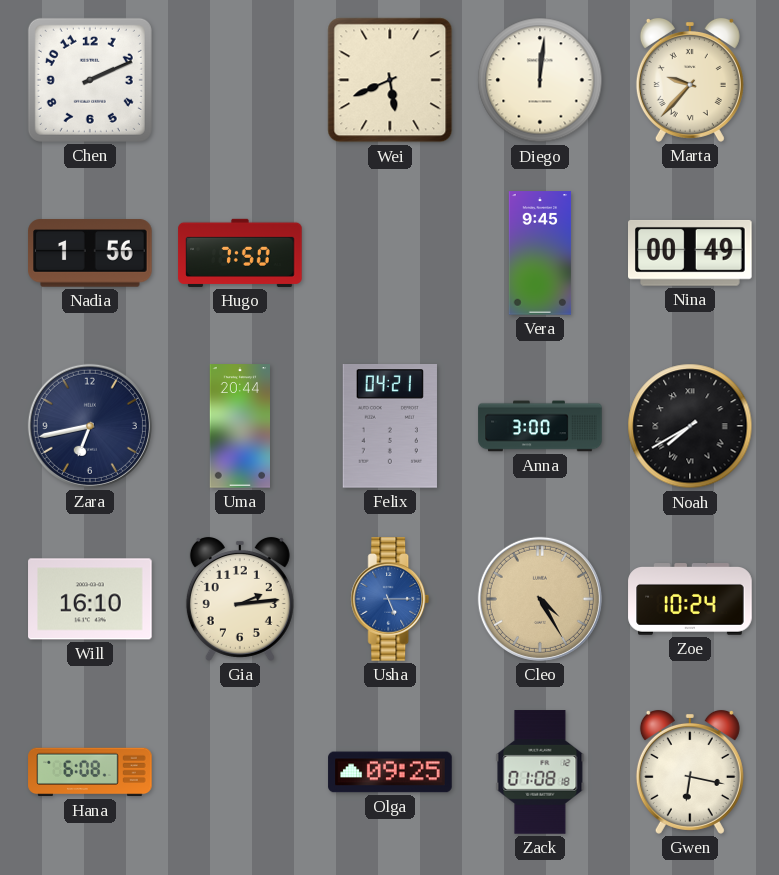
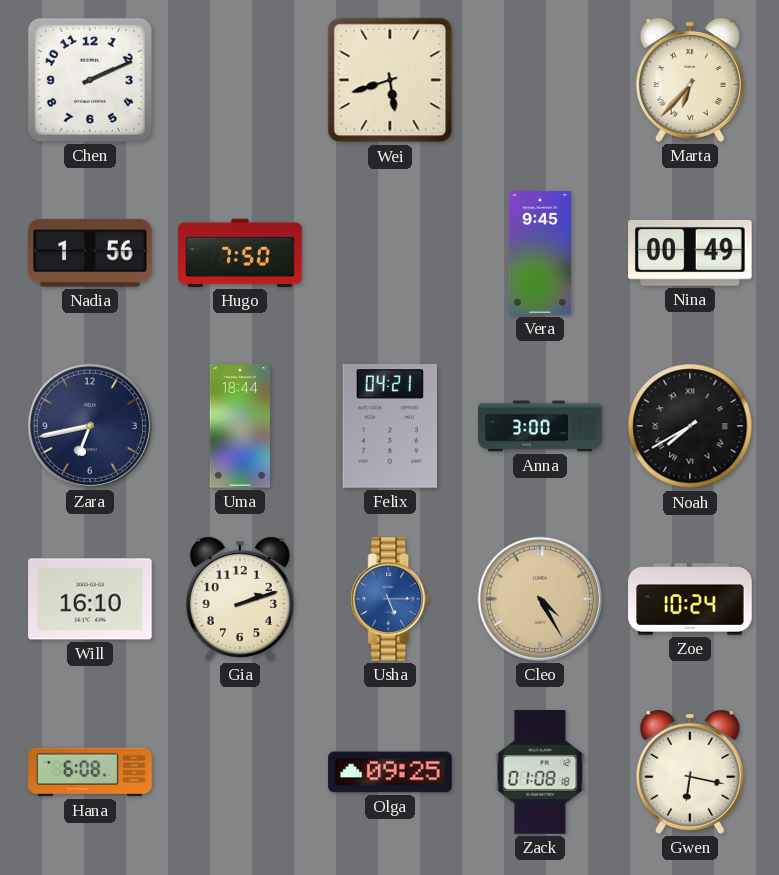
Wei: 5:41 -> 5:42 (390, 80)
Diego: 12:01 -> none (540, 80)
Marta: 9:37 -> 6:37 (690, 80)
Uma: 20:44 -> 18:44 (240, 426)
Gia: 2:14 -> 2:12 (240, 599)
